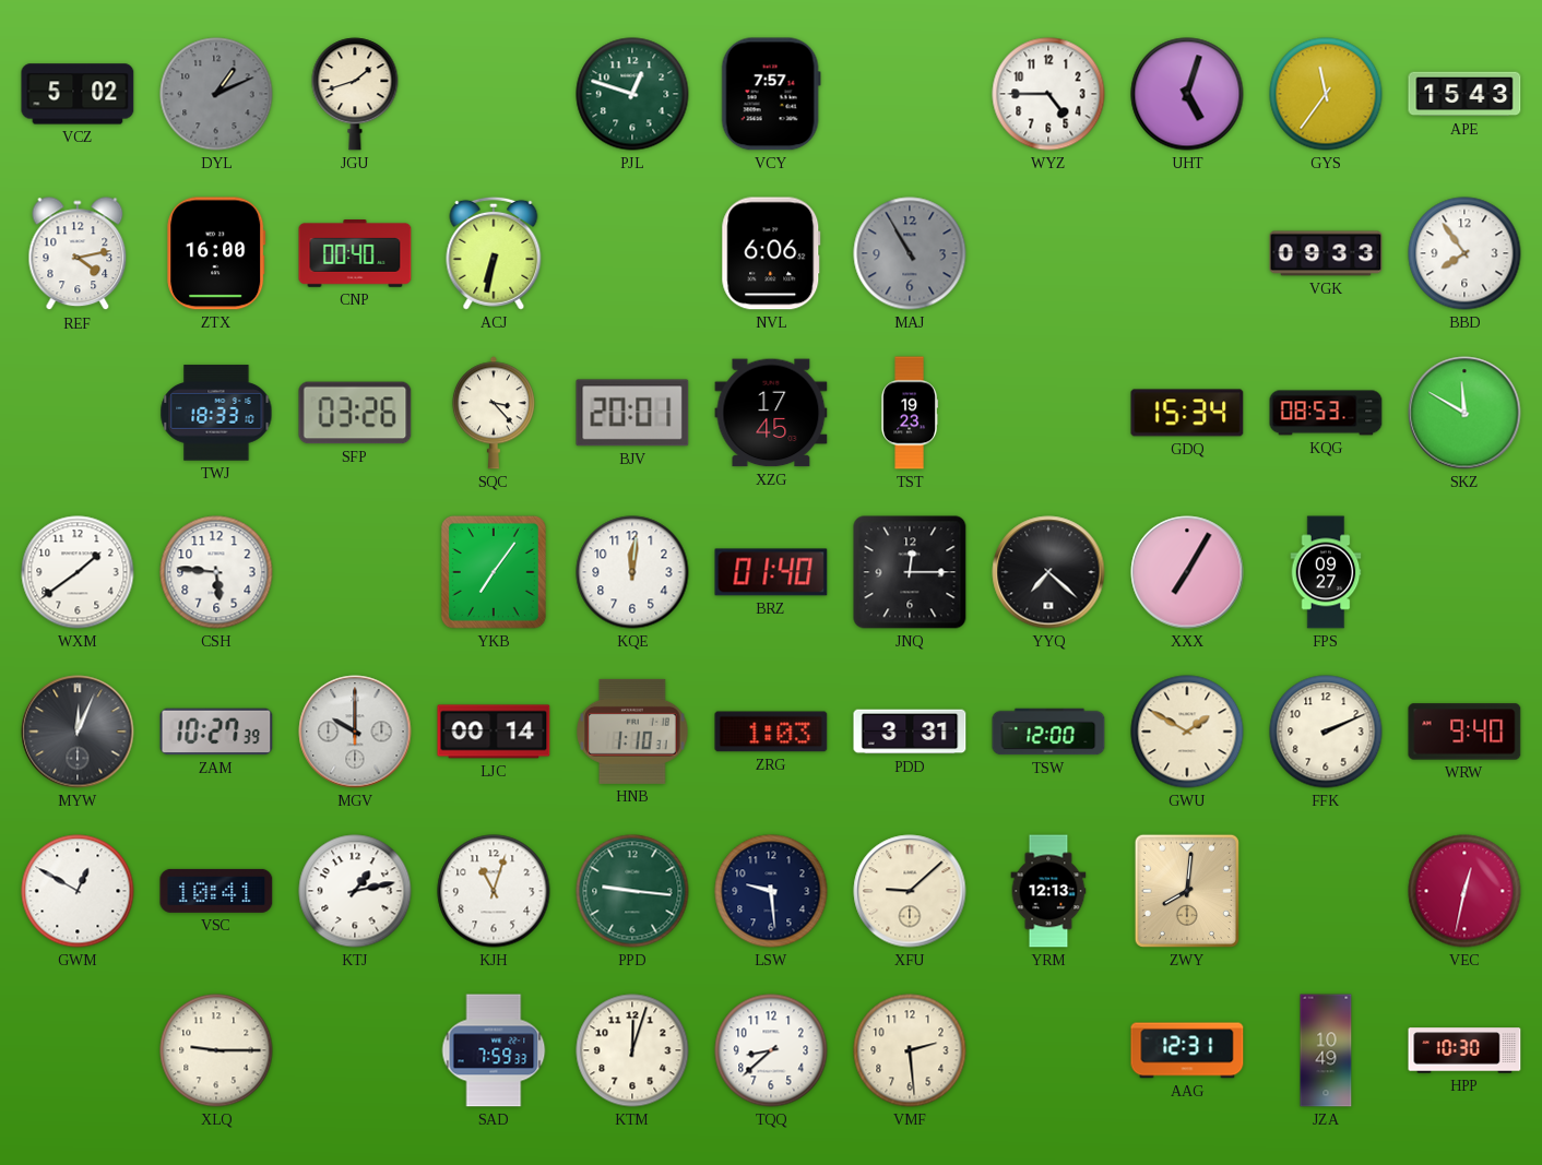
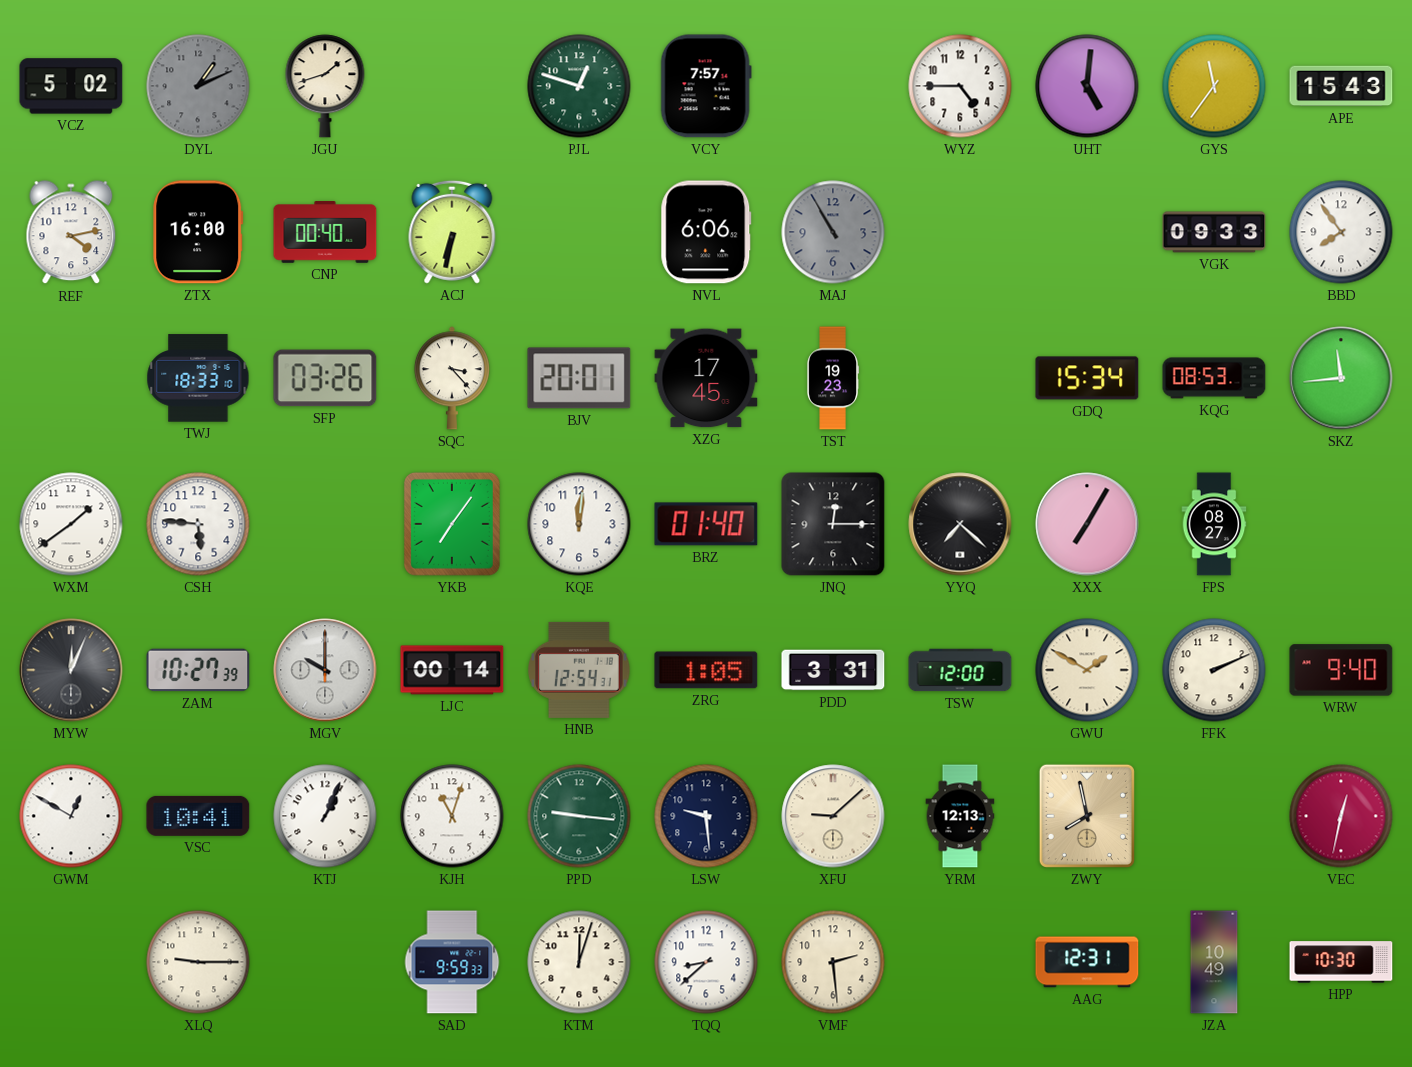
UHT: 5:03 -> 5:01 (1087, 86)
SKZ: 11:50 -> 11:44 (1341, 378)
FPS: 09:27 -> 08:27 (1214, 524)
HNB: 1:10 -> 12:54 (579, 670)
ZRG: 1:03 -> 1:05 (706, 670)
KTJ: 1:13 -> 1:04 (325, 816)
ZWY: 8:01 -> 7:58 (1087, 816)
SAD: 7:59 -> 9:59 (452, 962)
